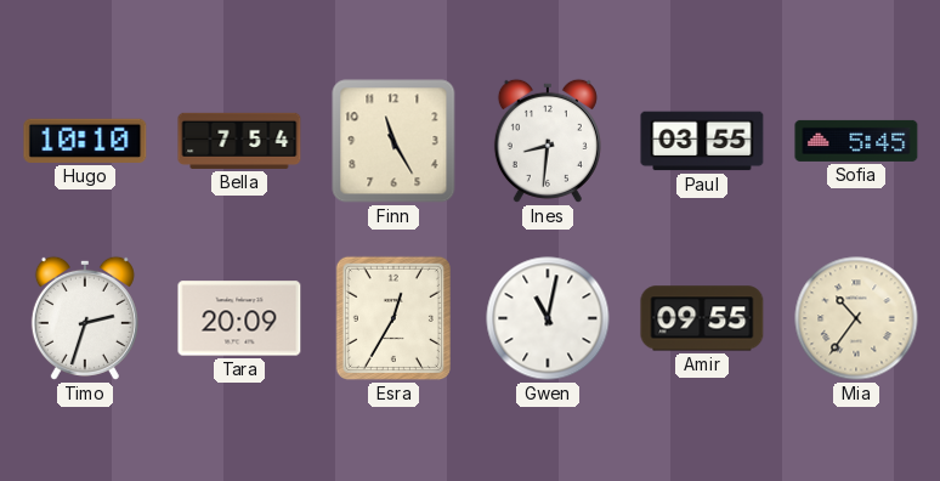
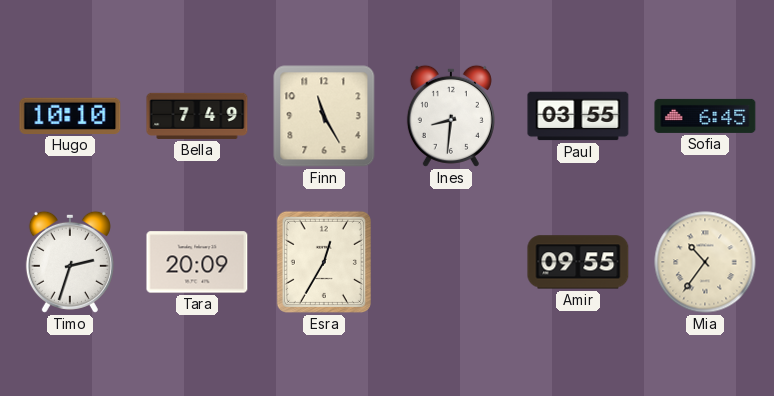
Bella: 7:54 -> 7:49 (197, 116)
Sofia: 5:45 -> 6:45 (705, 116)
Gwen: 11:02 -> none (548, 318)
